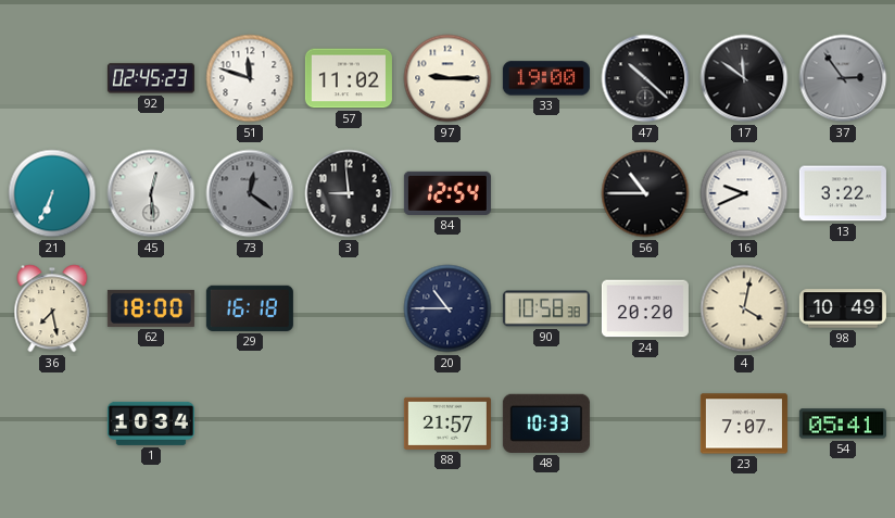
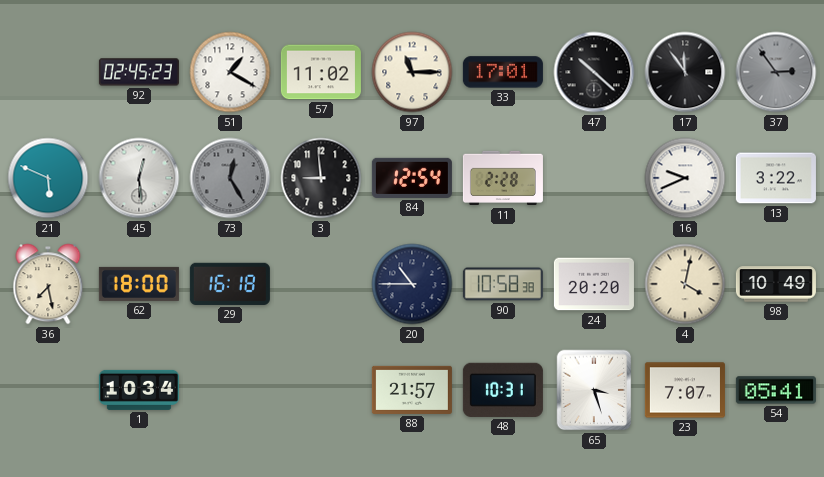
51: 11:48 -> 1:20 (230, 72)
97: 9:15 -> 11:15 (412, 72)
33: 19:00 -> 17:01 (503, 72)
17: 11:51 -> 11:54 (685, 72)
21: 6:34 -> 5:49 (48, 178)
73: 12:21 -> 12:25 (230, 178)
11: none -> 2:28 (503, 178)
56: 10:45 -> none (645, 193)
48: 10:33 -> 10:31 (503, 390)
65: none -> 3:27 (594, 390)
